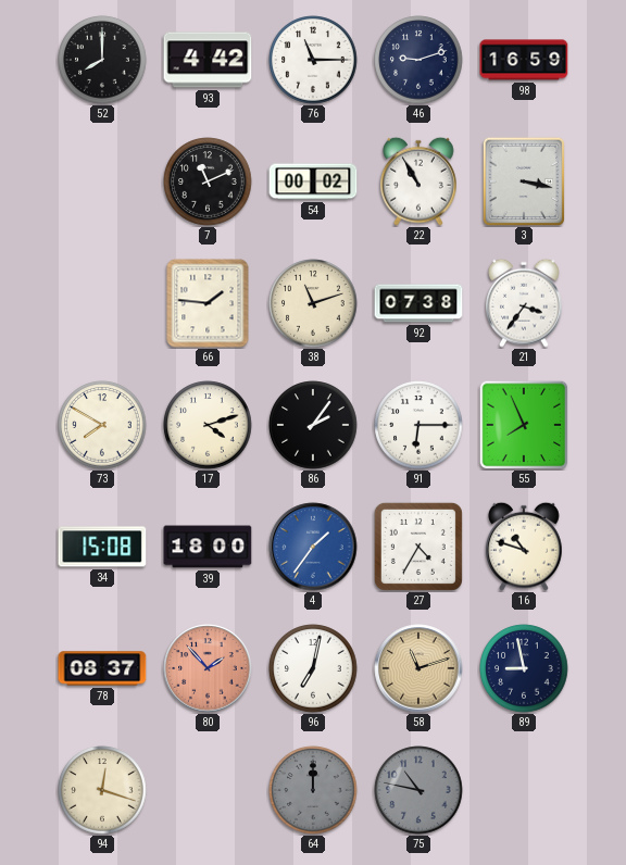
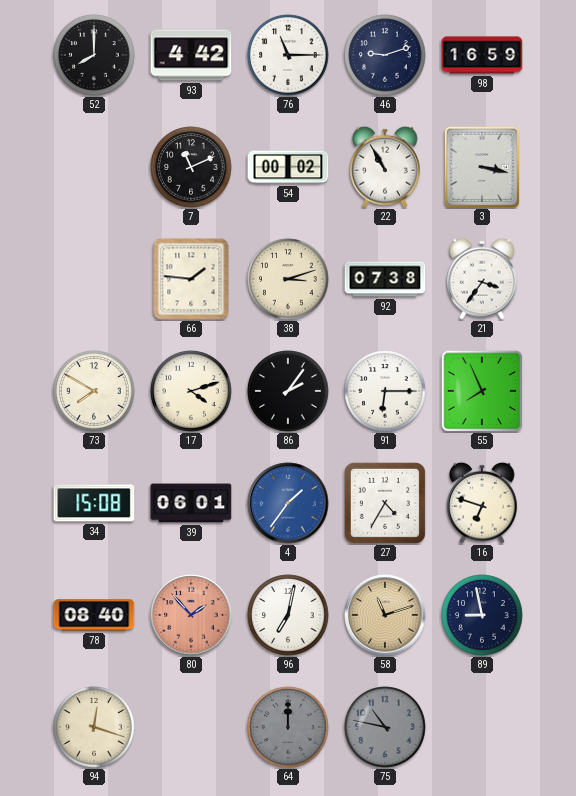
38: 11:12 -> 3:12 (288, 279)
39: 18:00 -> 06:01 (191, 503)
16: 10:48 -> 6:48 (483, 503)
78: 08:37 -> 08:40 (94, 615)
